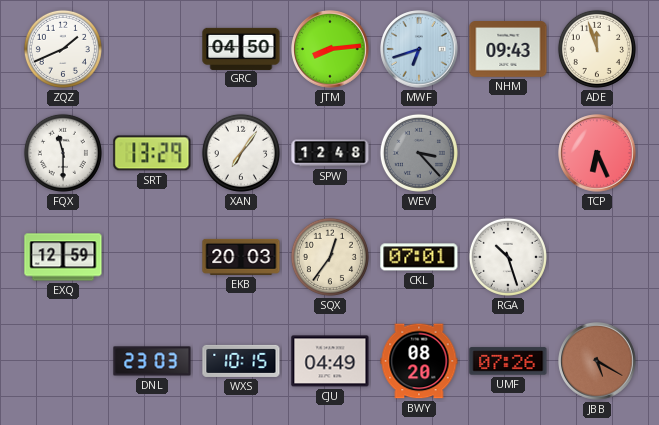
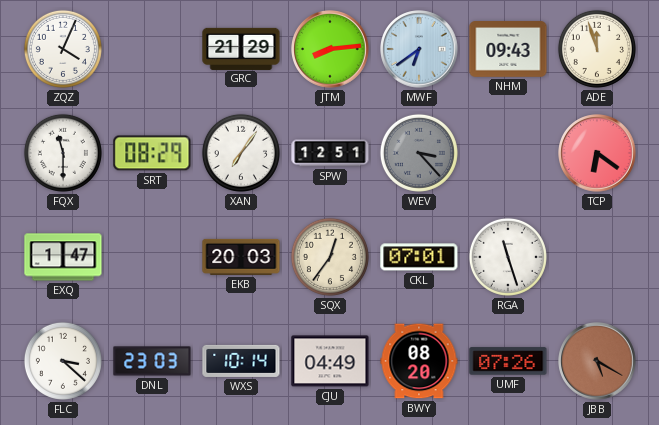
ZQZ: 1:41 -> 4:04 (63, 49)
GRC: 04:50 -> 21:29 (241, 48)
MWF: 6:42 -> 6:39 (419, 49)
SRT: 13:29 -> 08:29 (152, 153)
SPW: 12:48 -> 12:51 (330, 153)
TCP: 6:26 -> 6:21 (597, 153)
EXQ: 12:59 -> 1:47 (63, 257)
RGA: 10:27 -> 11:27 (508, 257)
FLC: none -> 3:22 (63, 361)
WXS: 10:15 -> 10:14 (241, 361)
